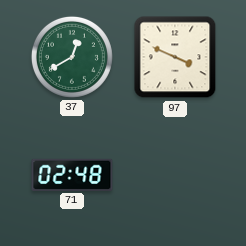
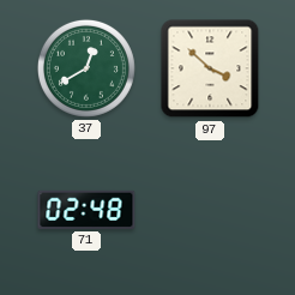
97: 3:49 -> 3:52 (210, 68)
